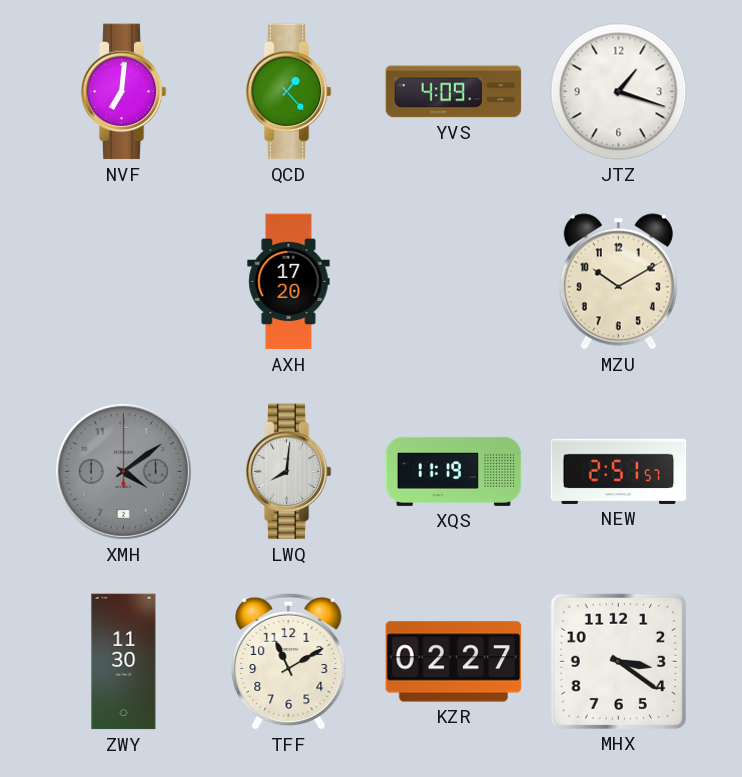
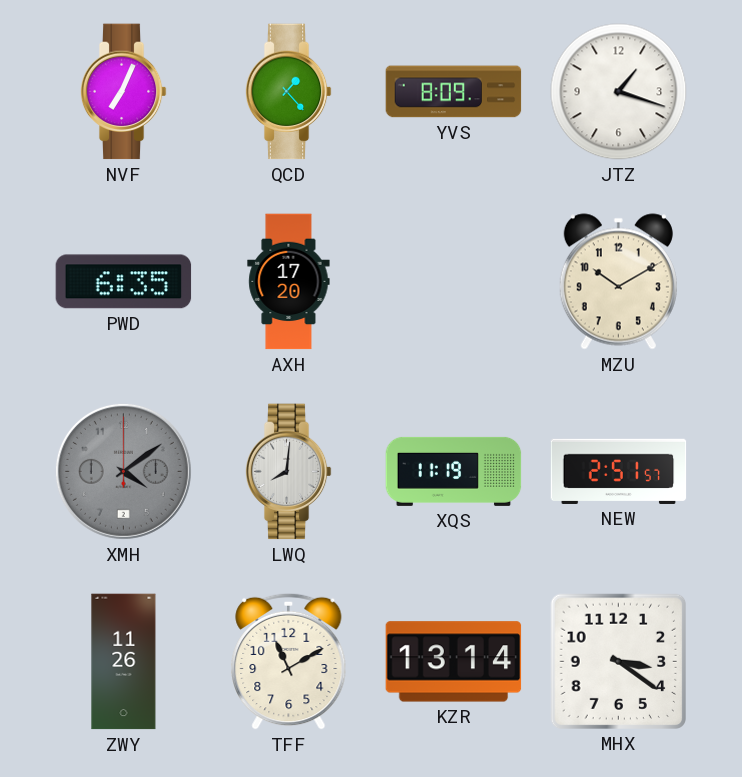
NVF: 7:01 -> 7:04 (123, 92)
YVS: 4:09 -> 8:09 (454, 92)
PWD: none -> 6:35 (124, 282)
ZWY: 11:30 -> 11:26 (124, 662)
KZR: 02:27 -> 13:14 (454, 662)
